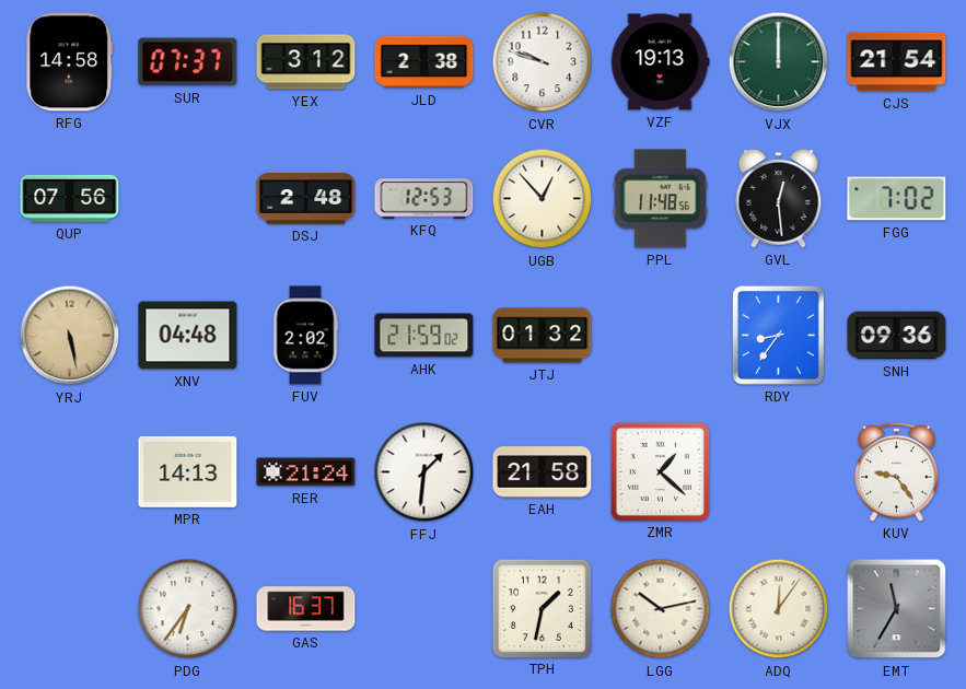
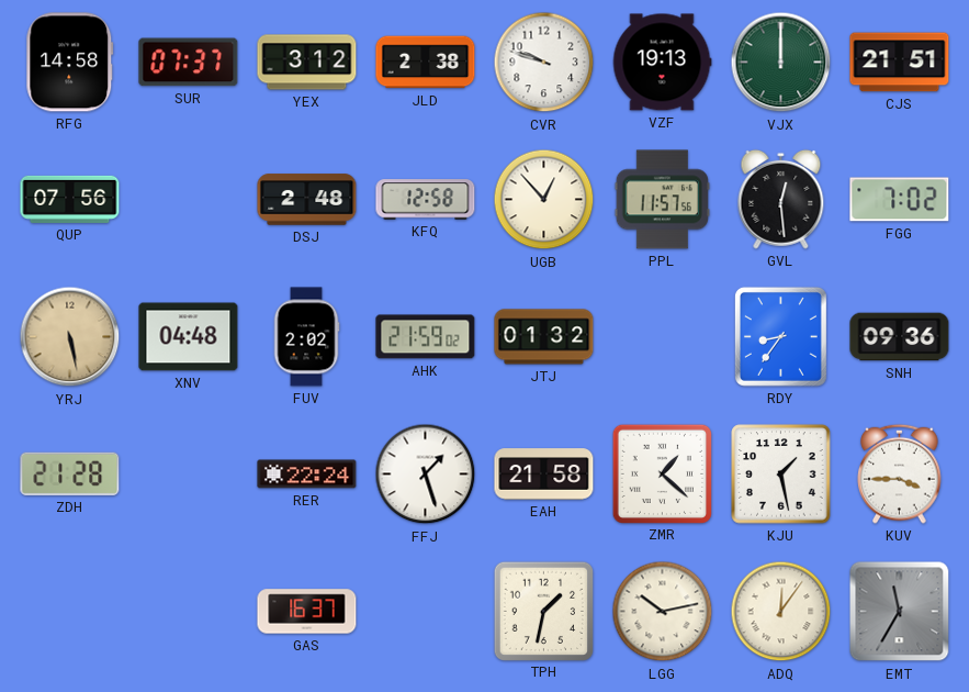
CJS: 21:54 -> 21:51 (900, 63)
KFQ: 12:53 -> 12:58 (426, 200)
PPL: 11:48 -> 11:57 (662, 200)
ZDH: none -> 21:28 (70, 473)
MPR: 14:13 -> none (188, 471)
RER: 21:24 -> 22:24 (307, 475)
FFJ: 1:31 -> 1:27 (426, 475)
KJU: none -> 1:28 (781, 475)
KUV: 9:24 -> 3:45 (900, 473)
PDG: 6:36 -> none (188, 609)
